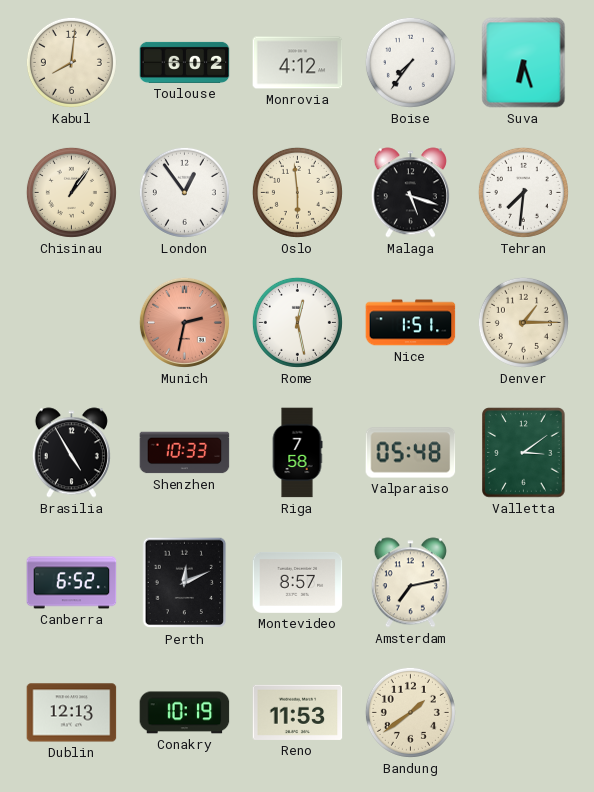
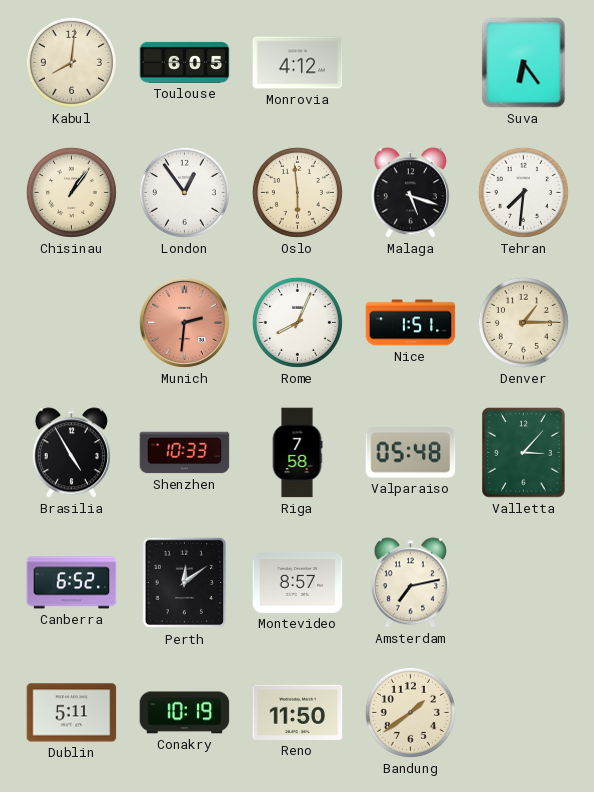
Toulouse: 6:02 -> 6:05 (185, 62)
Boise: 7:36 -> none (410, 62)
Suva: 6:27 -> 6:24 (524, 63)
Munich: 2:32 -> 2:31 (184, 322)
Rome: 12:28 -> 8:04 (297, 322)
Valletta: 3:09 -> 3:07 (524, 453)
Perth: 12:11 -> 12:09 (185, 583)
Dublin: 12:13 -> 5:11 (72, 713)
Reno: 11:53 -> 11:50 (298, 712)
